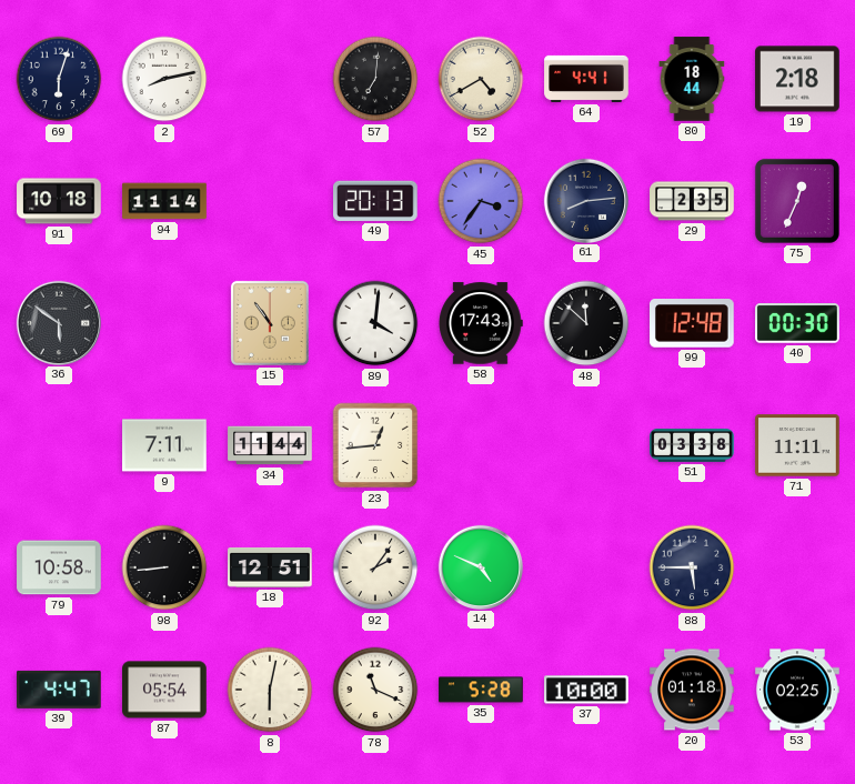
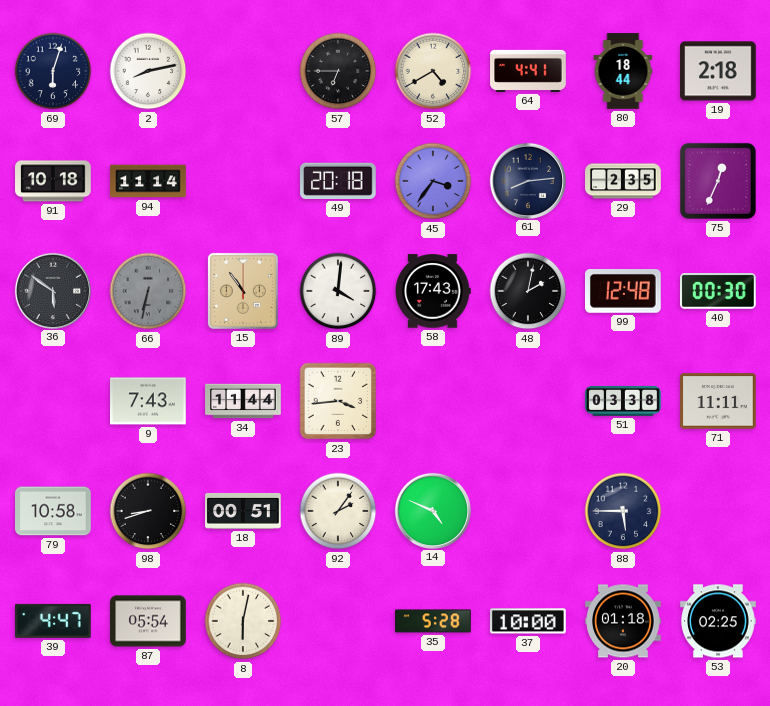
57: 7:01 -> 6:45 (338, 71)
49: 20:13 -> 20:18 (339, 181)
66: none -> 6:32 (148, 291)
48: 11:52 -> 2:02 (528, 291)
9: 7:11 -> 7:43 (148, 401)
23: 12:44 -> 3:44 (338, 401)
98: 8:44 -> 8:42 (148, 511)
18: 12:51 -> 00:51 (243, 511)
78: 11:19 -> none (375, 690)
